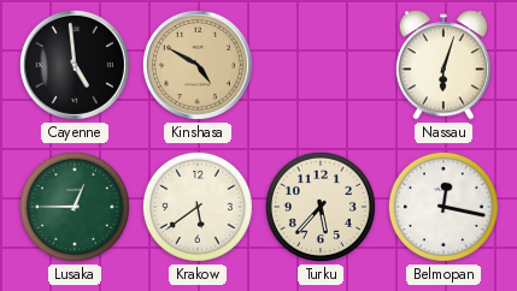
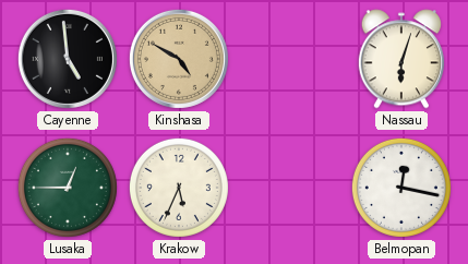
Krakow: 5:39 -> 5:34 (179, 188)
Turku: 5:37 -> none (321, 207)
